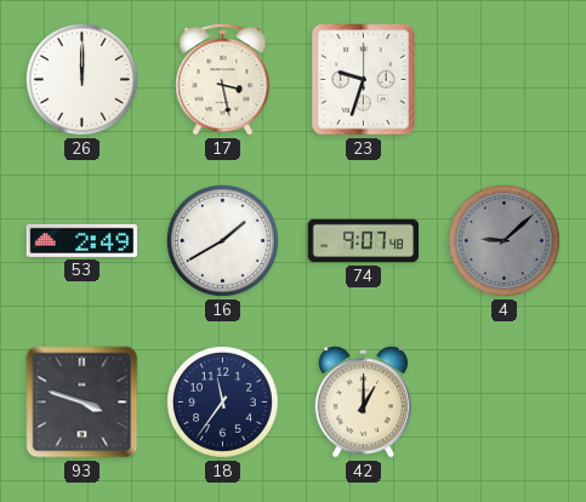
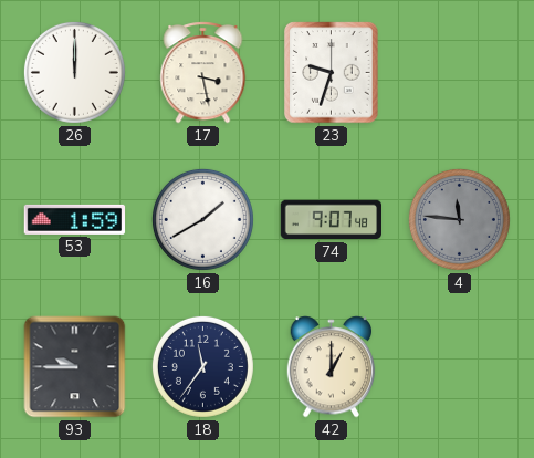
53: 2:49 -> 1:59 (75, 219)
4: 9:08 -> 11:46 (459, 219)
93: 3:48 -> 9:45 (75, 367)
